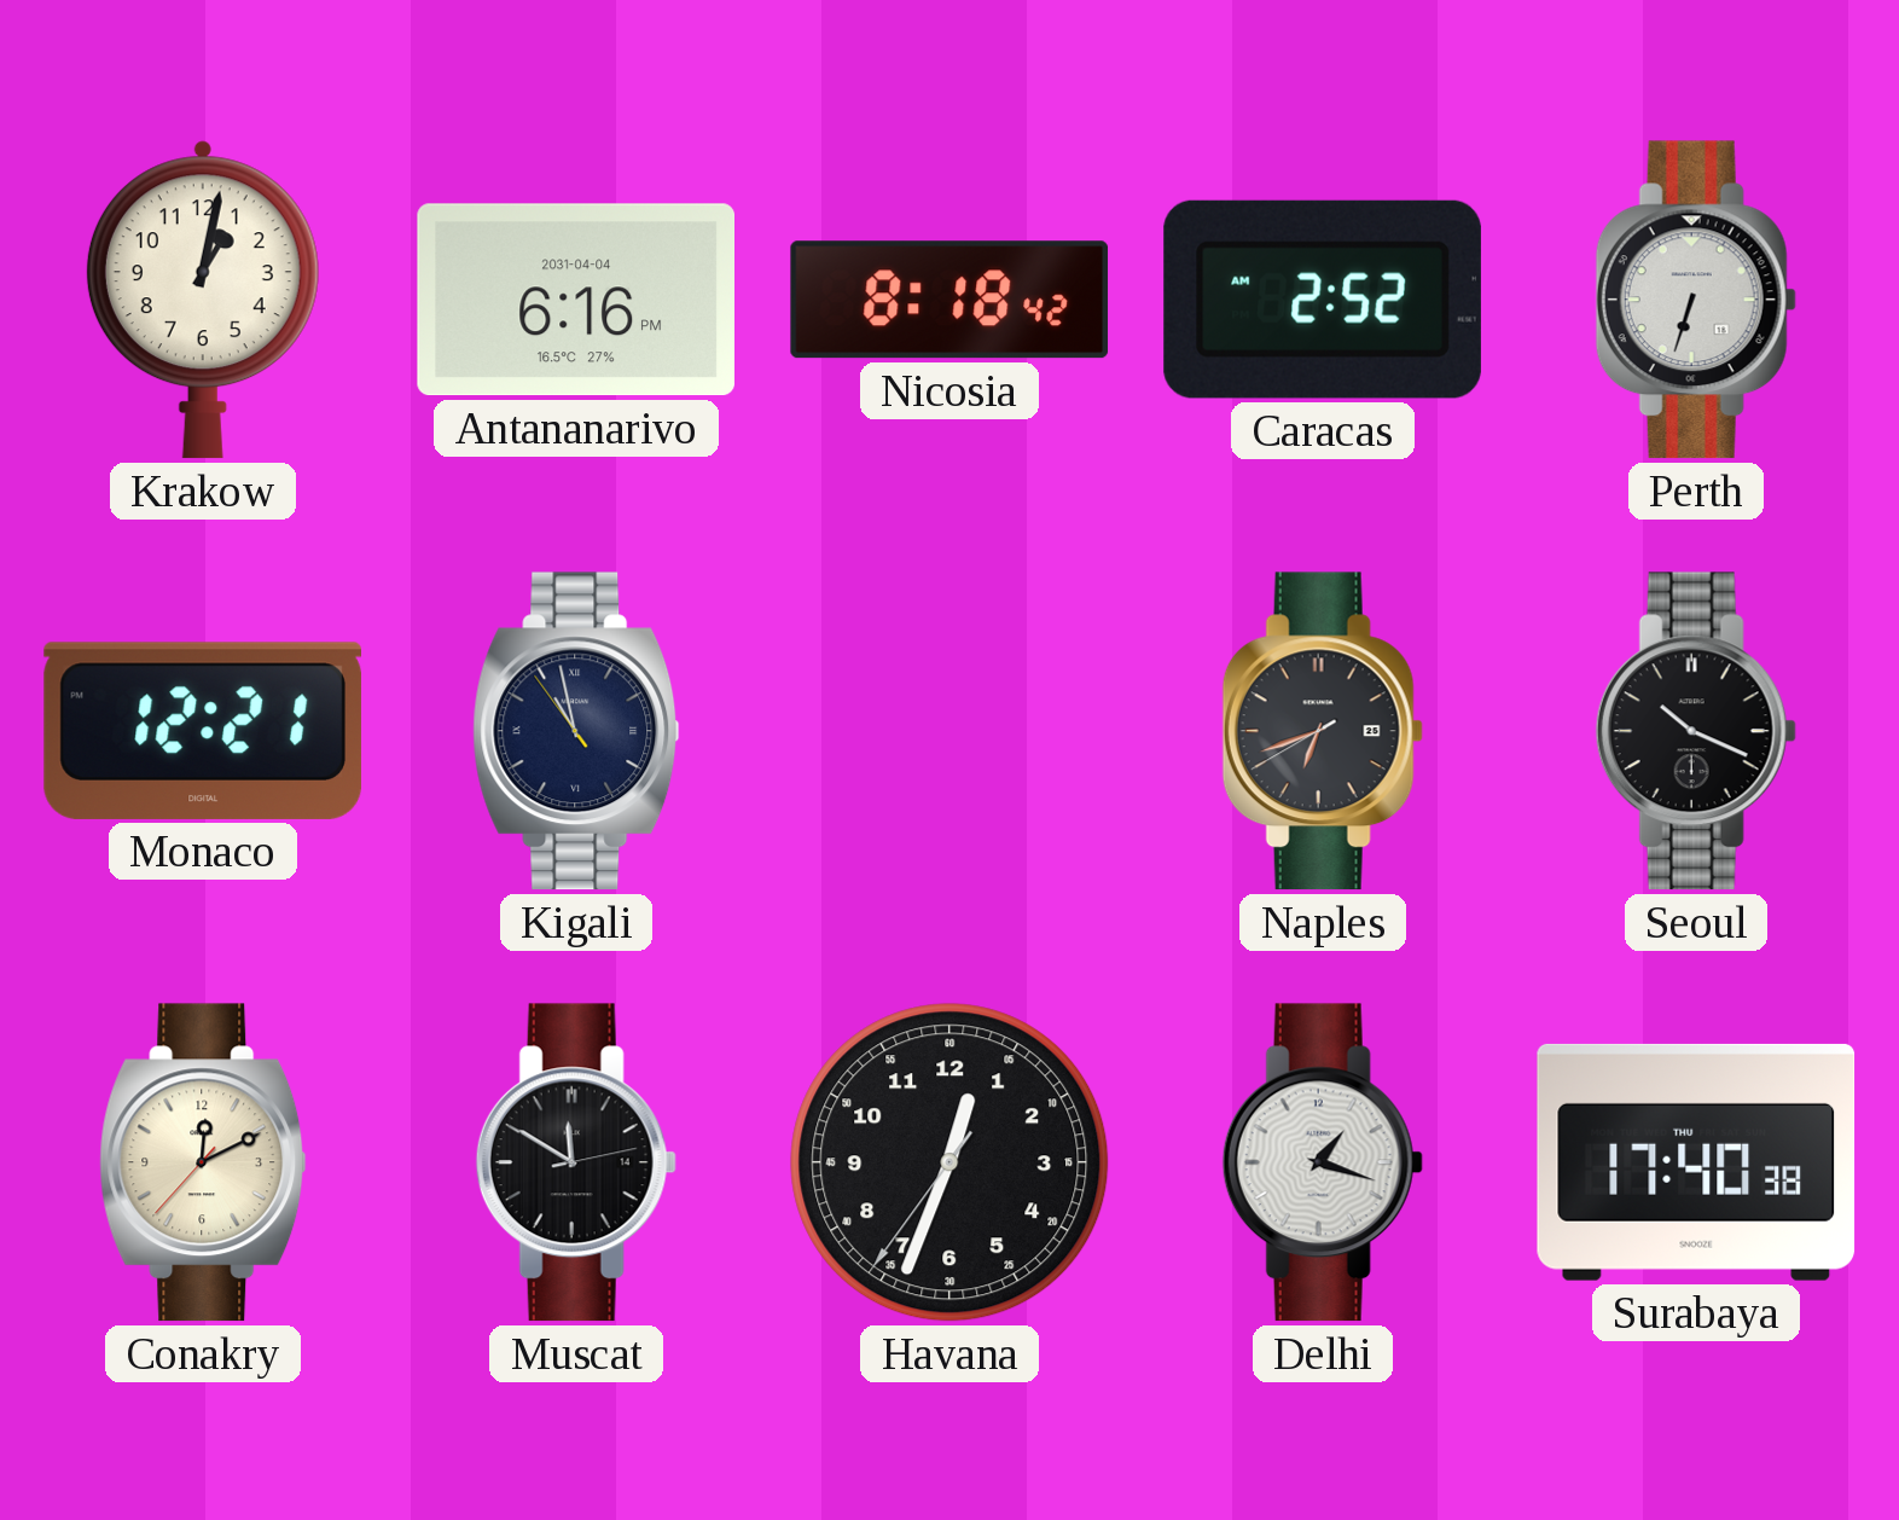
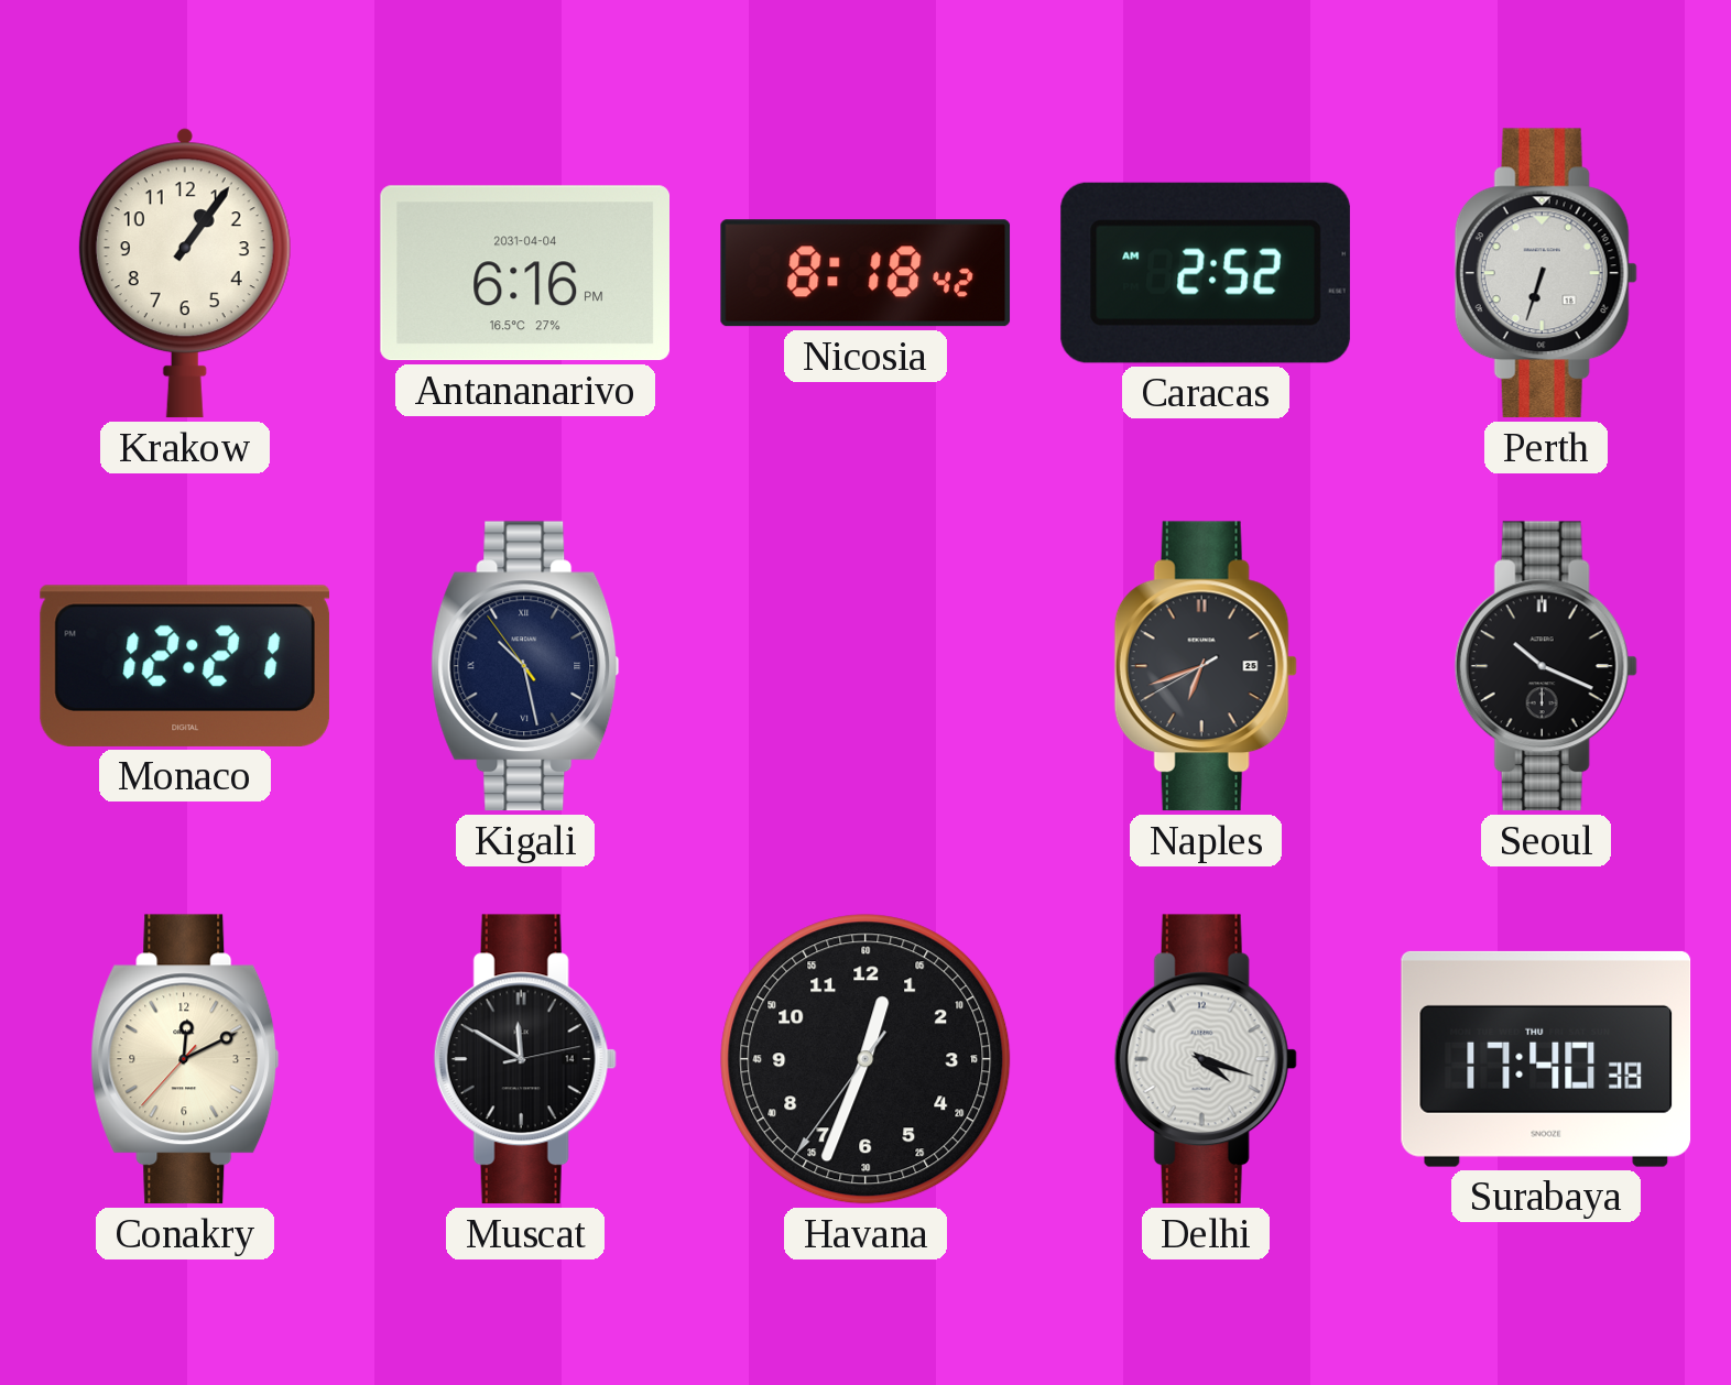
Krakow: 1:02 -> 1:06 (185, 273)
Kigali: 10:57 -> 10:27 (525, 666)
Delhi: 1:18 -> 4:18 (1206, 1059)
